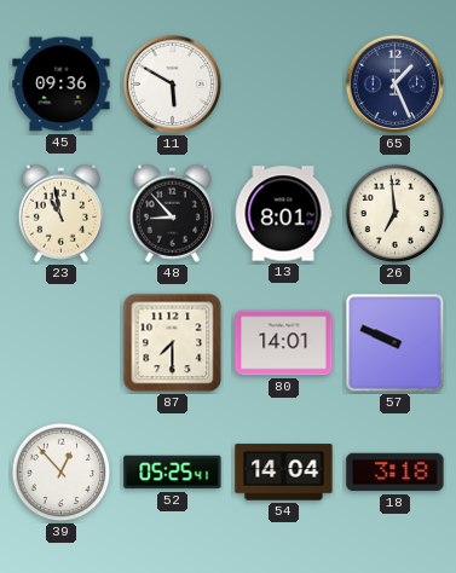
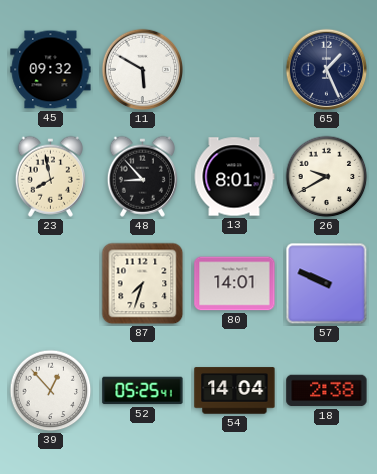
45: 09:36 -> 09:32 (51, 70)
23: 10:58 -> 7:58 (50, 176)
26: 6:59 -> 9:40 (327, 177)
87: 7:30 -> 7:33 (143, 284)
18: 3:18 -> 2:38 (327, 391)
